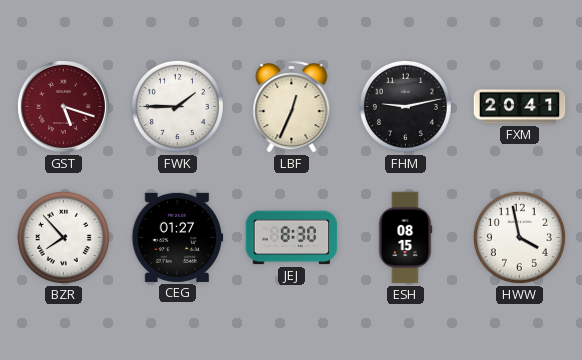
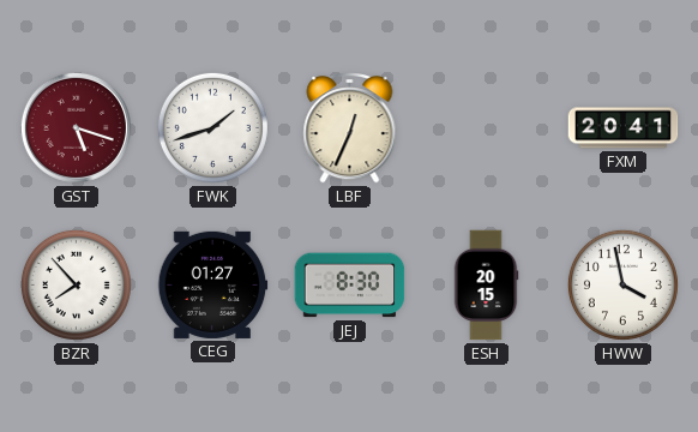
FWK: 1:45 -> 1:42 (212, 127)
FHM: 9:13 -> none (405, 106)
ESH: 08:15 -> 20:15 (486, 286)
